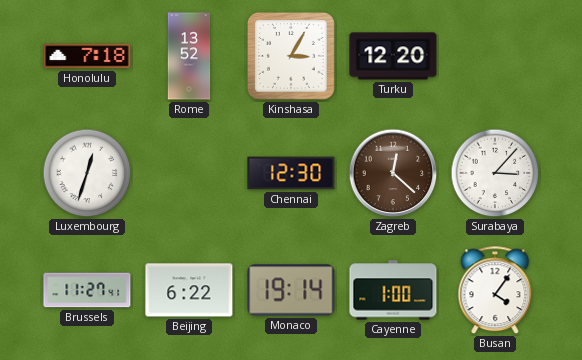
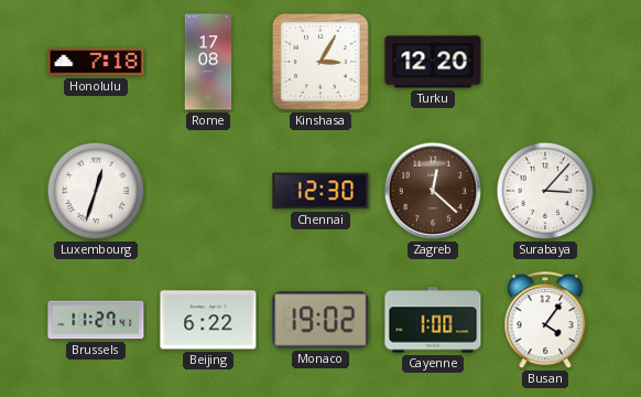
Rome: 13:52 -> 17:08 (208, 62)
Monaco: 19:14 -> 19:02 (320, 320)
